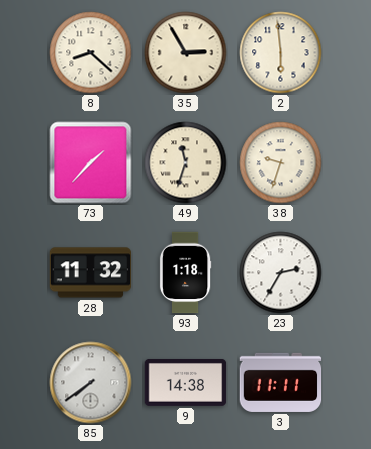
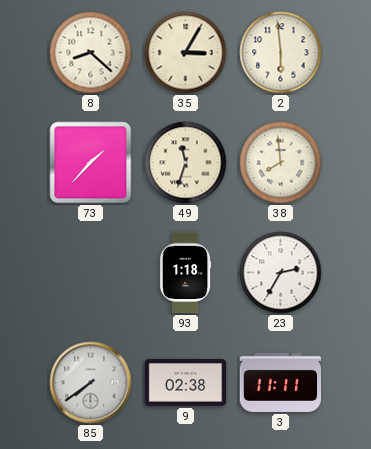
35: 2:55 -> 3:05 (186, 53)
38: 9:33 -> 7:59 (281, 163)
28: 11:32 -> none (91, 273)
9: 14:38 -> 02:38 (186, 382)
